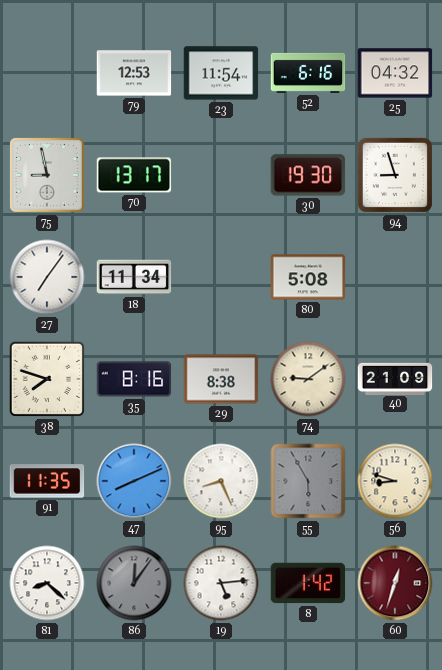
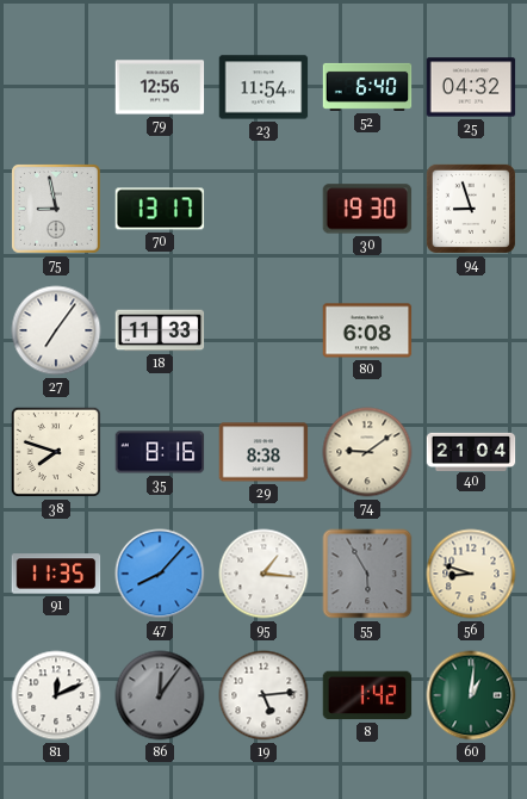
79: 12:53 -> 12:56 (160, 87)
52: 6:16 -> 6:40 (367, 87)
18: 11:34 -> 11:33 (160, 330)
80: 5:08 -> 6:08 (367, 330)
40: 21:09 -> 21:04 (471, 451)
47: 8:11 -> 8:07 (160, 574)
95: 8:26 -> 1:16 (263, 574)
81: 8:22 -> 12:11 (56, 695)
60: 12:33 -> 1:01 (471, 695)
60 dial: burgundy -> green (471, 695)
